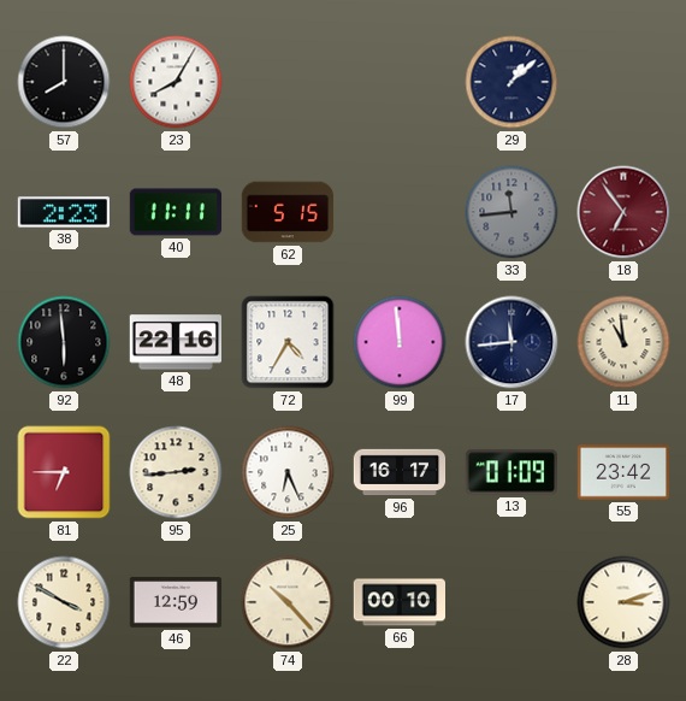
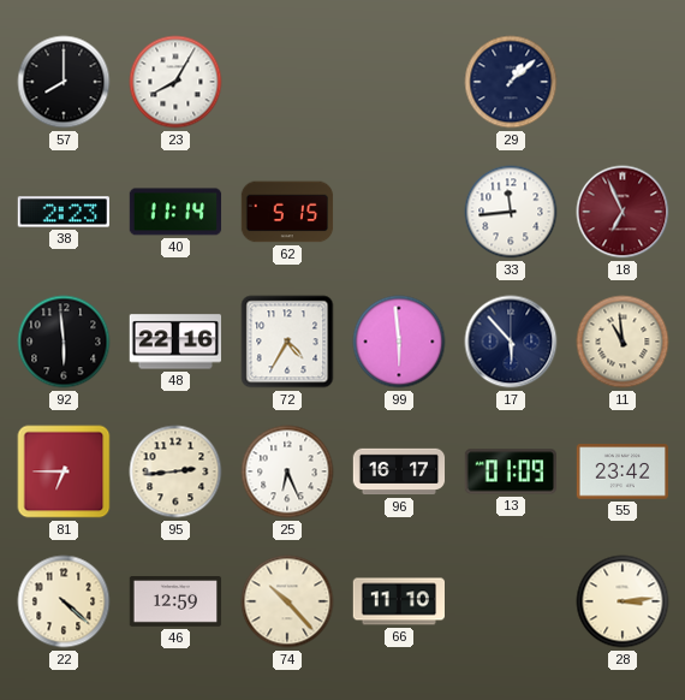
40: 11:11 -> 11:14 (175, 212)
33 dial: grey -> white (511, 212)
18: 6:54 -> 6:56 (623, 212)
99: 11:59 -> 5:59 (399, 342)
17: 11:44 -> 5:53 (511, 342)
22: 3:50 -> 4:22 (64, 601)
66: 00:10 -> 11:10 (398, 601)
28: 3:12 -> 3:14 (623, 601)
